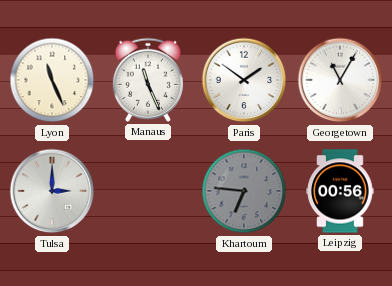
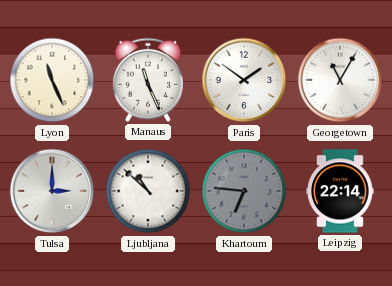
Ljubljana: none -> 10:52 (148, 191)
Leipzig: 00:56 -> 22:14 (340, 191)
